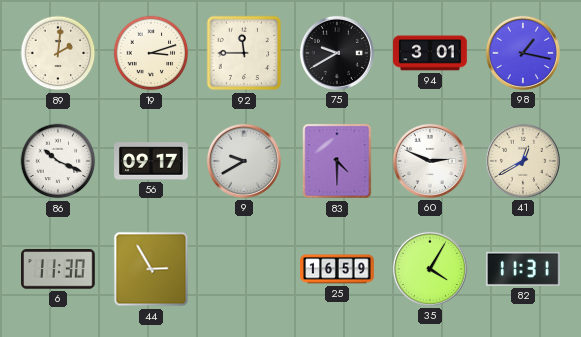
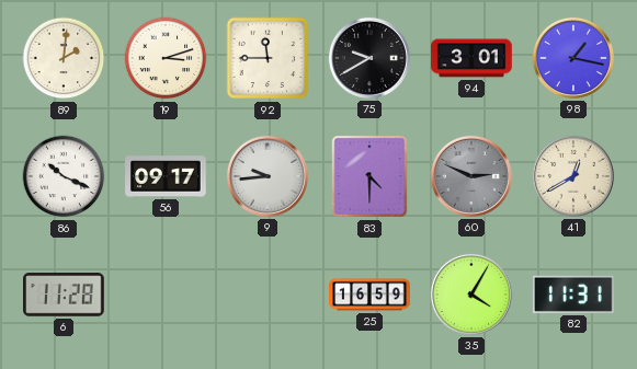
9: 9:40 -> 9:44 (268, 176)
60 dial: white -> grey (471, 176)
6: 11:30 -> 11:28 (65, 295)
44: 2:55 -> none (151, 269)
